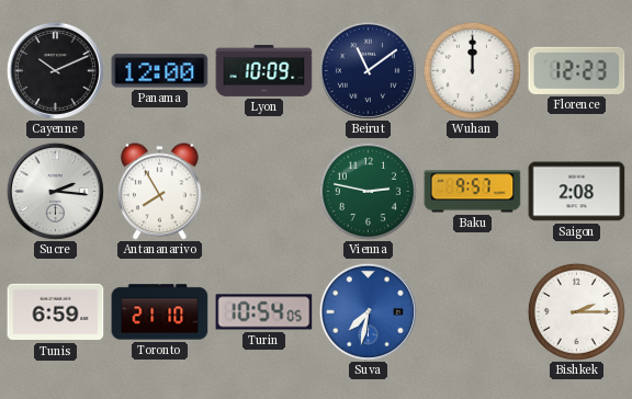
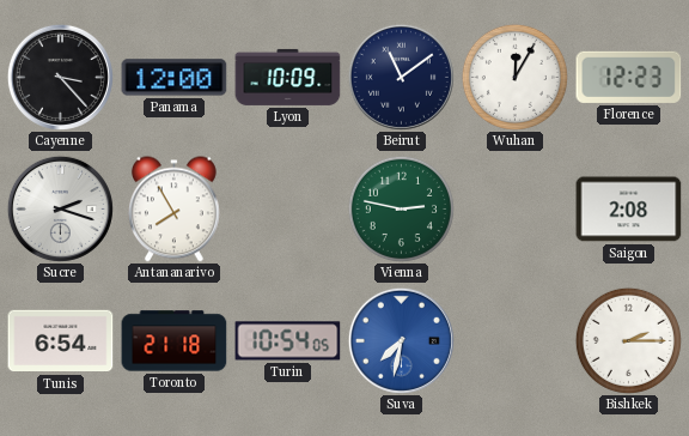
Cayenne: 10:11 -> 3:23 (60, 77)
Wuhan: 12:00 -> 12:05 (514, 77)
Sucre: 2:16 -> 2:18 (60, 208)
Baku: 9:57 -> none (473, 192)
Tunis: 6:59 -> 6:54 (61, 341)
Toronto: 21:10 -> 21:18 (175, 341)
